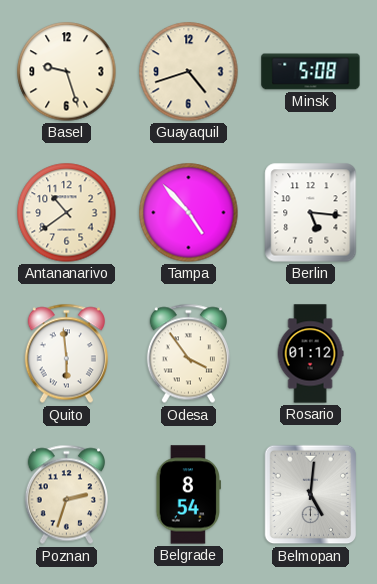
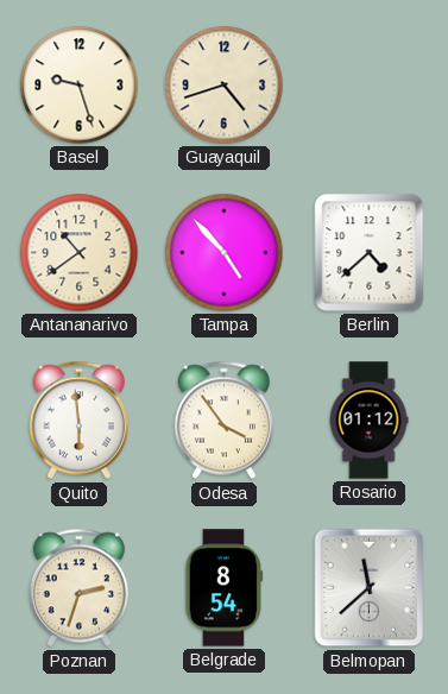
Minsk: 5:08 -> none (311, 72)
Berlin: 5:16 -> 4:38 (370, 253)
Belmopan: 5:01 -> 11:38 (370, 588)
